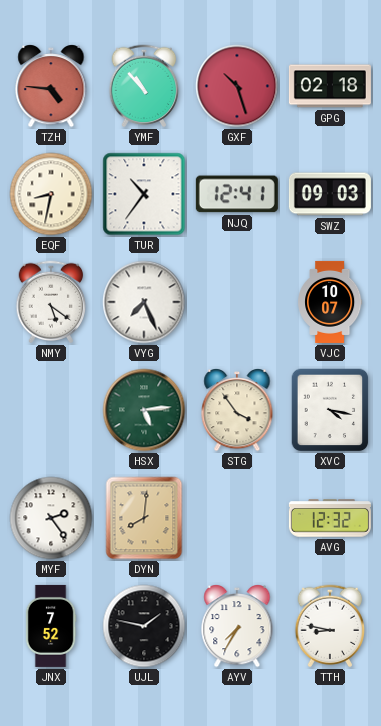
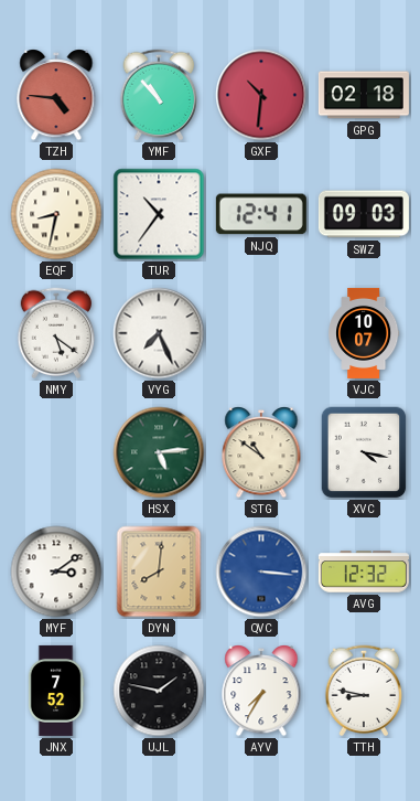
GXF: 10:27 -> 10:31 (261, 95)
STG: 3:54 -> 10:51 (261, 453)
MYF: 2:24 -> 3:09 (56, 572)
QVC: none -> 3:16 (261, 572)
